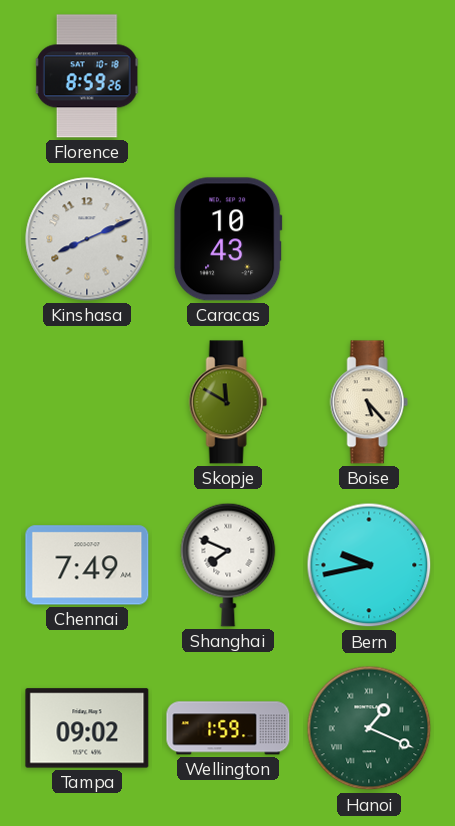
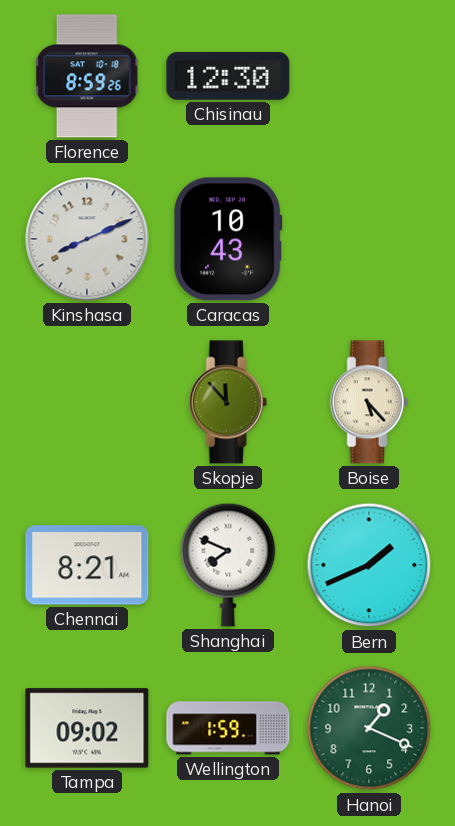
Chisinau: none -> 12:30 (228, 76)
Skopje: 11:50 -> 11:53 (228, 402)
Chennai: 7:49 -> 8:21 (87, 565)
Bern: 9:43 -> 1:41 (369, 565)
Hanoi numerals: Roman -> Arabic (369, 728)
